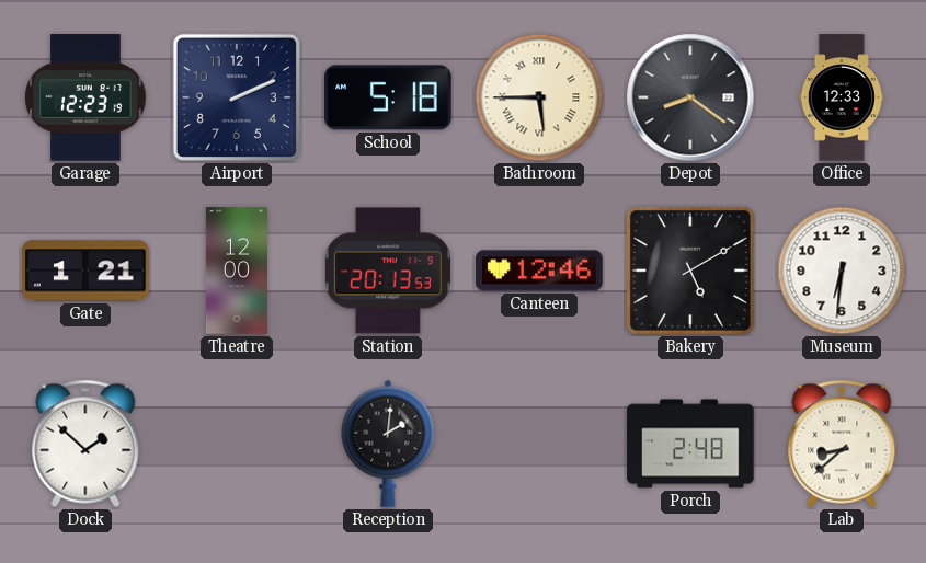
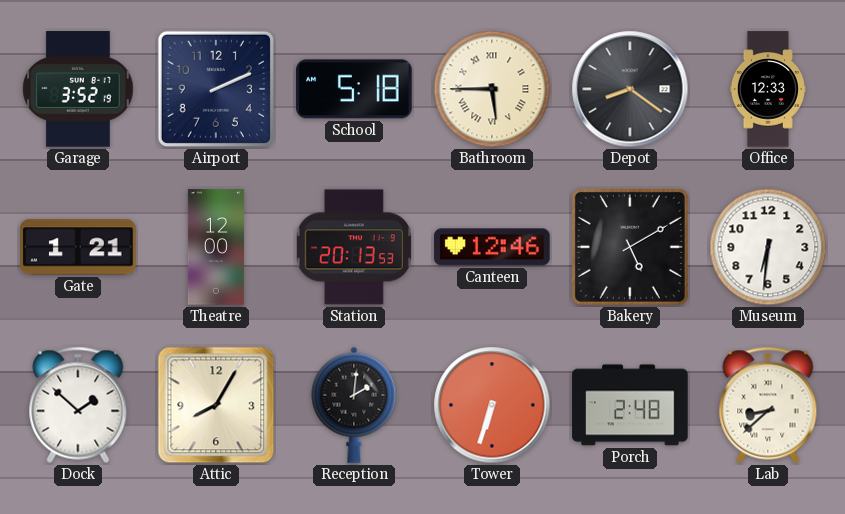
Garage: 12:23 -> 3:52 (78, 89)
Attic: none -> 8:05 (216, 405)
Tower: none -> 6:33 (492, 405)
